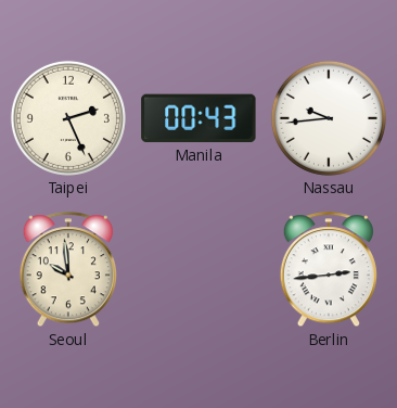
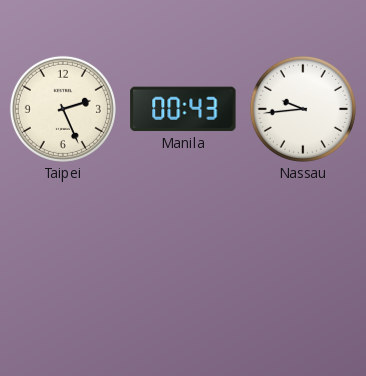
Seoul: 9:59 -> none (68, 270)
Berlin: 2:44 -> none (329, 270)
